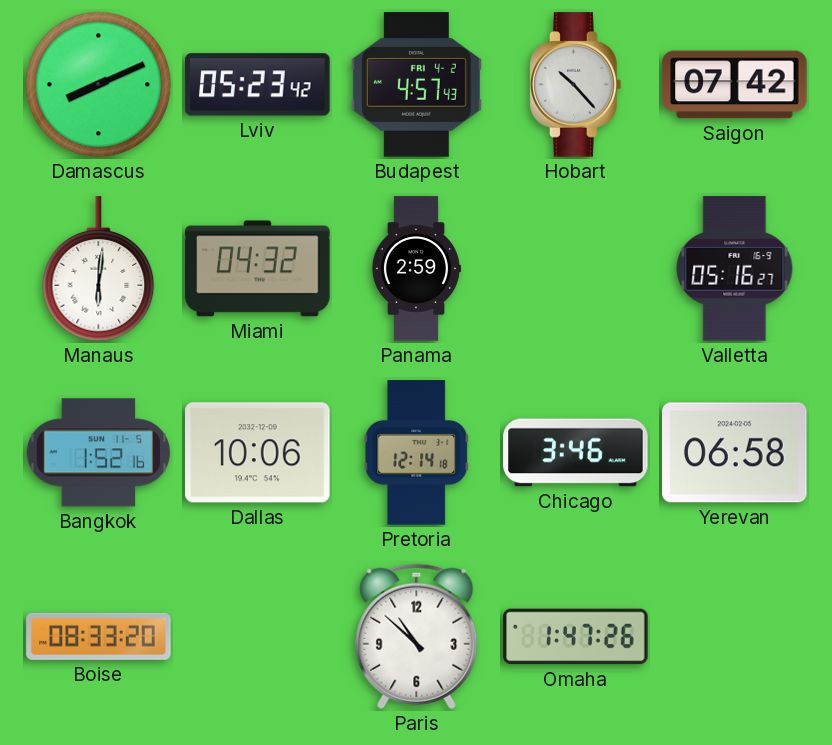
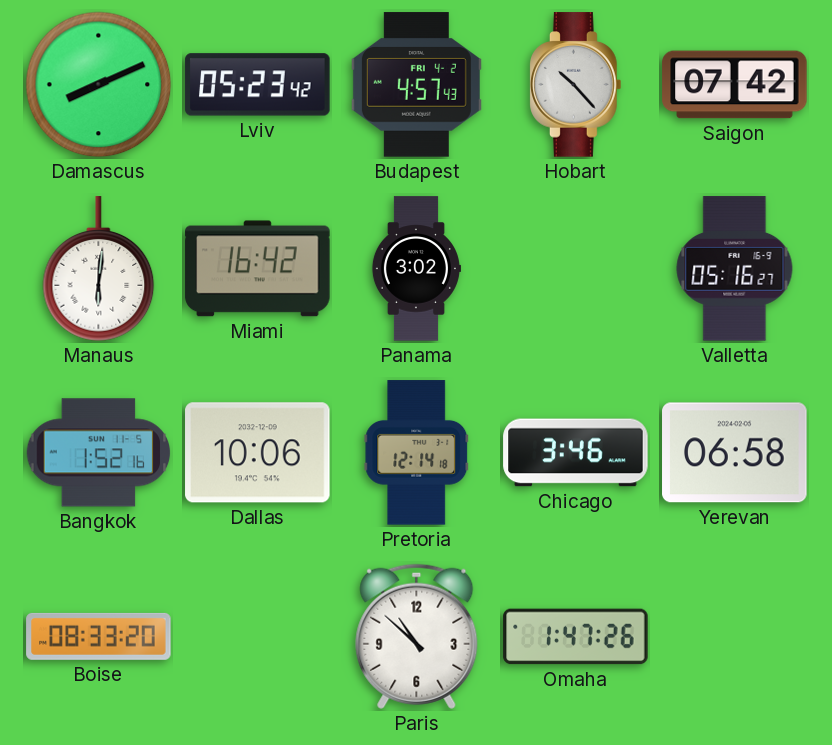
Miami: 04:32 -> 16:42 (258, 269)
Panama: 2:59 -> 3:02 (416, 269)
